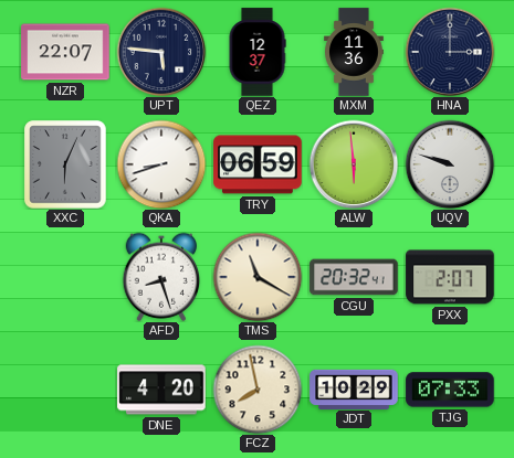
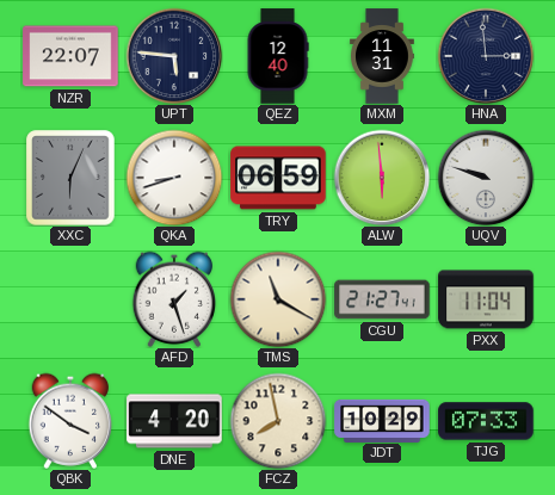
QEZ: 12:37 -> 12:40 (278, 56)
MXM: 11:36 -> 11:31 (383, 56)
HNA: 3:00 -> 2:59 (486, 56)
AFD: 8:27 -> 1:27 (174, 299)
CGU: 20:32 -> 21:27 (382, 299)
PXX: 2:07 -> 11:04 (486, 299)
QBK: none -> 3:51 (70, 421)
